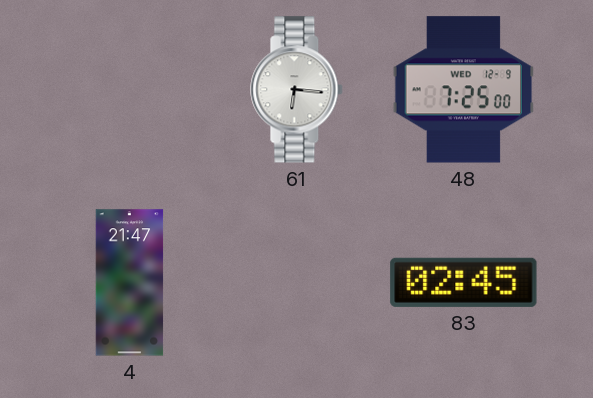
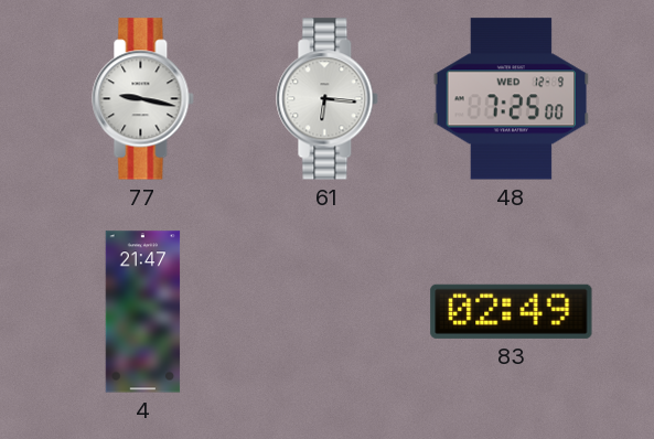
77: none -> 9:17 (143, 99)
83: 02:45 -> 02:49 (512, 311)
